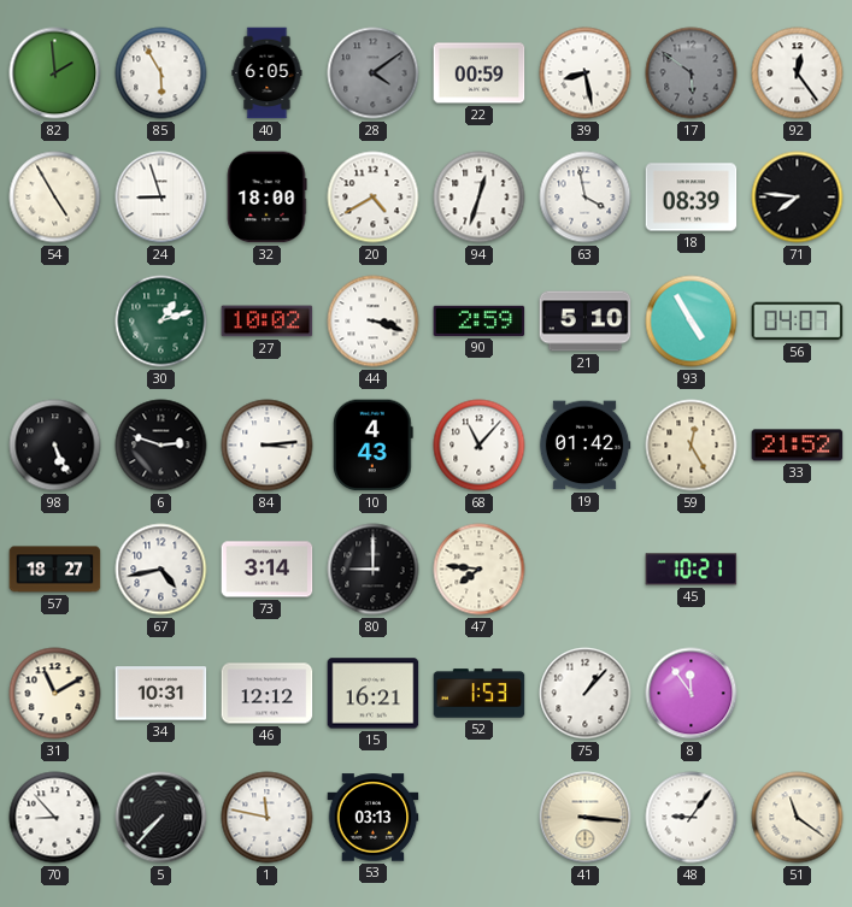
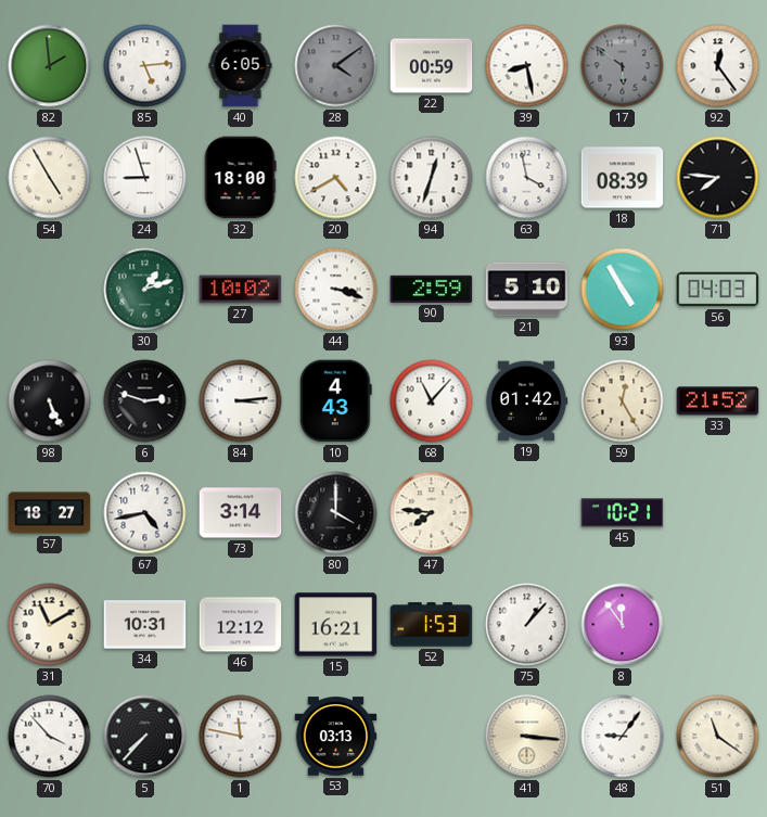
85: 5:55 -> 5:14 (145, 66)
56: 04:07 -> 04:03 (718, 290)
80: 9:00 -> 4:00 (336, 513)
70: 8:53 -> 3:53 (50, 737)
